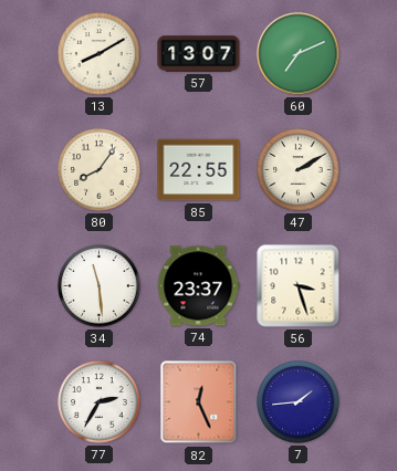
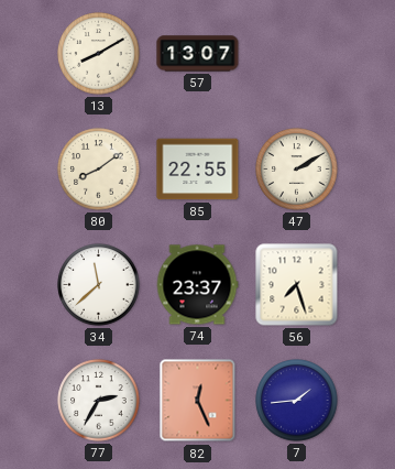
60: 7:11 -> none (299, 54)
80: 8:06 -> 8:09 (99, 170)
34: 11:29 -> 11:38 (99, 285)
56: 3:27 -> 7:27 (297, 285)
